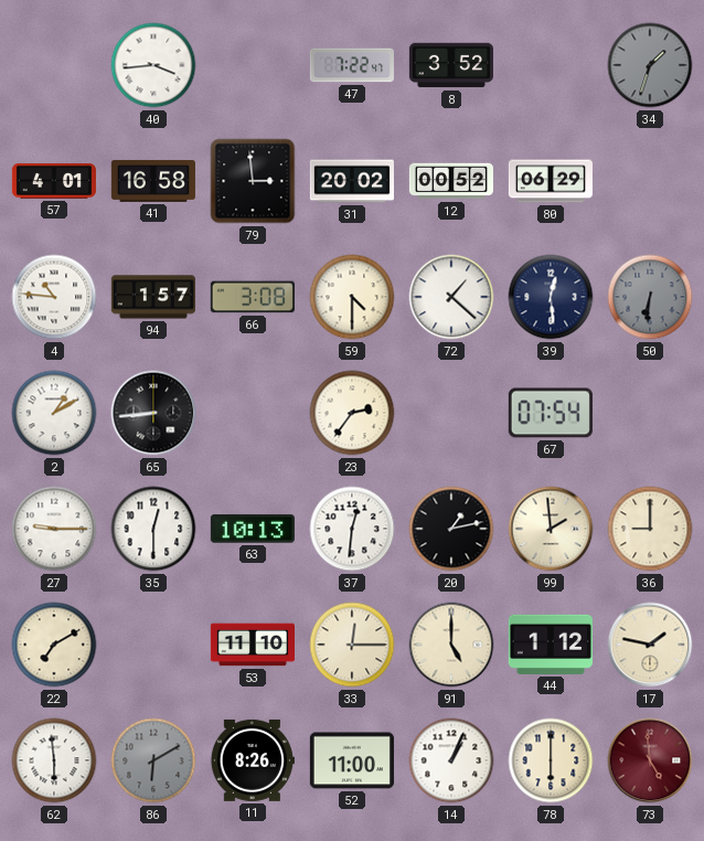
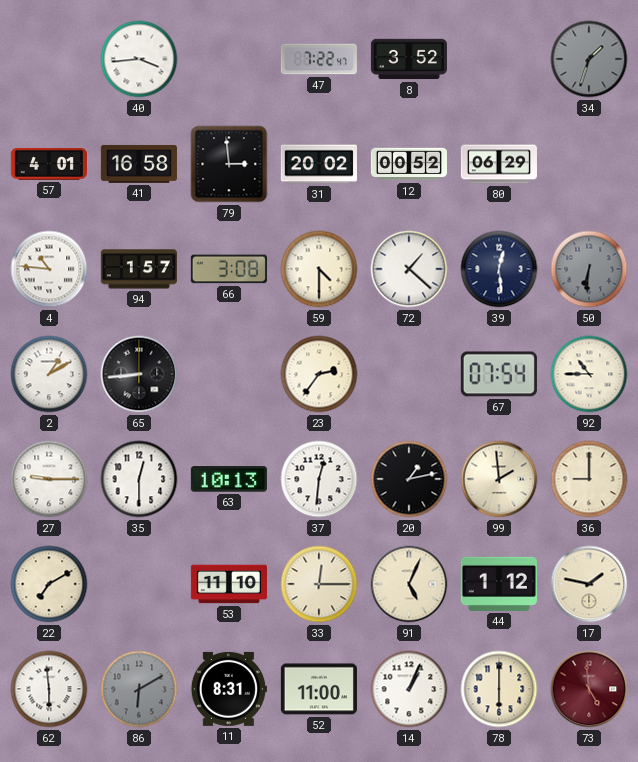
92: none -> 10:45 (589, 374)
91: 5:00 -> 5:04 (409, 584)
11: 8:26 -> 8:31 (229, 689)
